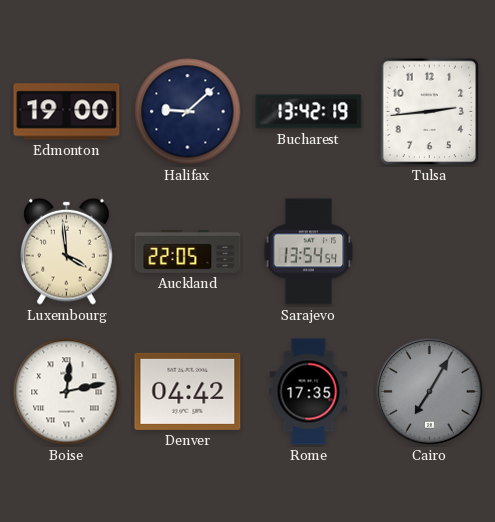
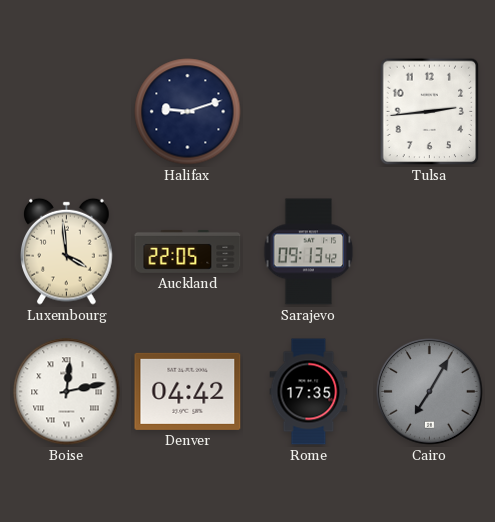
Edmonton: 19:00 -> none (67, 112)
Halifax: 9:08 -> 9:12 (188, 112)
Bucharest: 13:42 -> none (309, 112)
Sarajevo: 13:54 -> 09:13 (309, 252)
